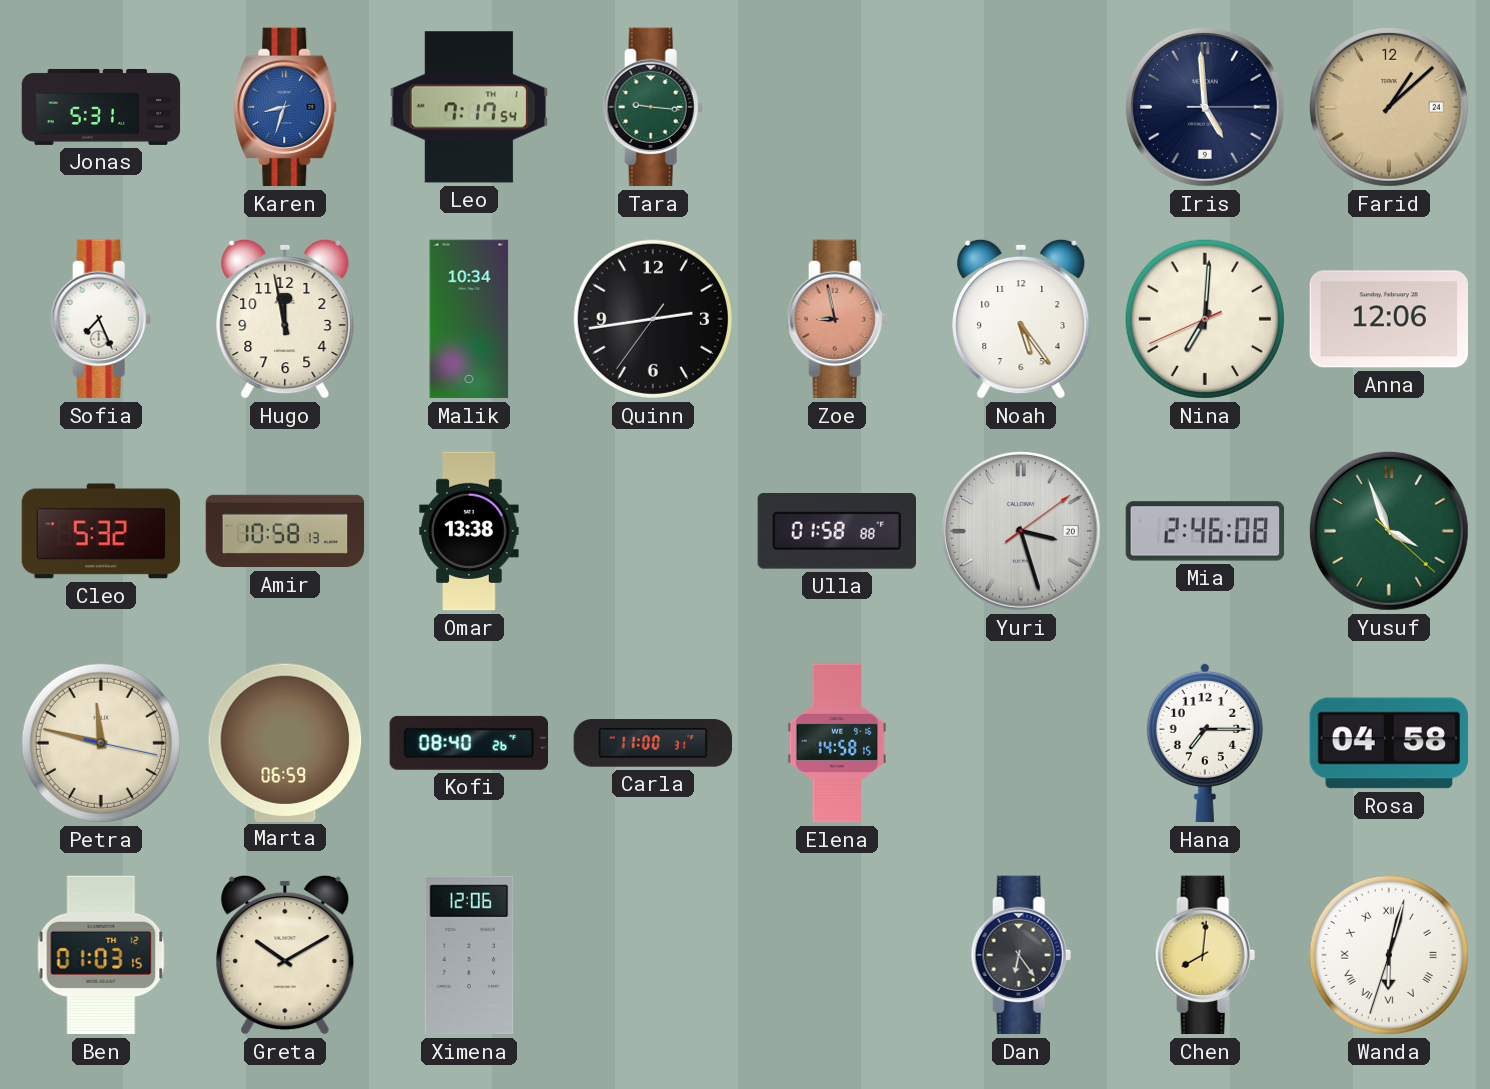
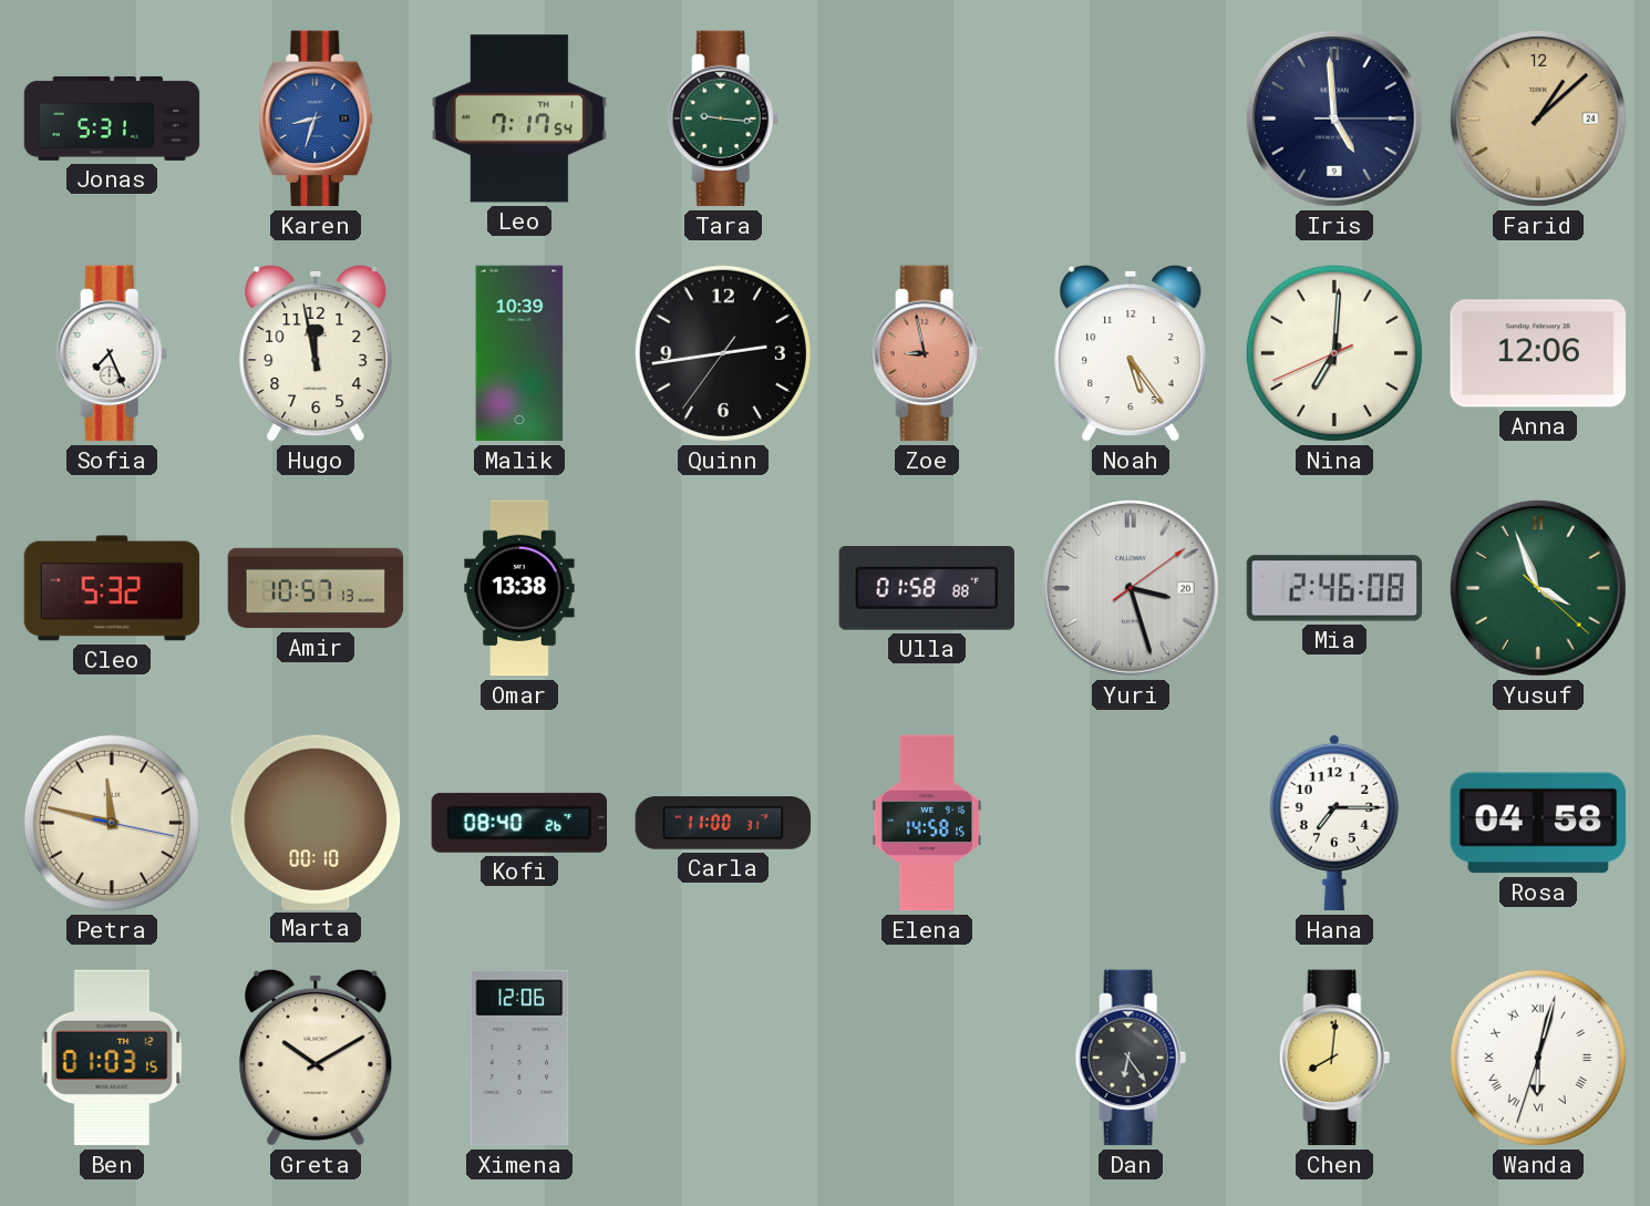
Malik: 10:34 -> 10:39 (519, 353)
Amir: 10:58 -> 10:57 (316, 588)
Marta: 06:59 -> 00:10 (316, 822)
